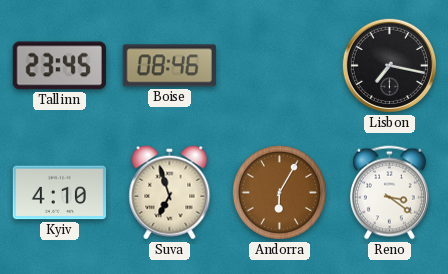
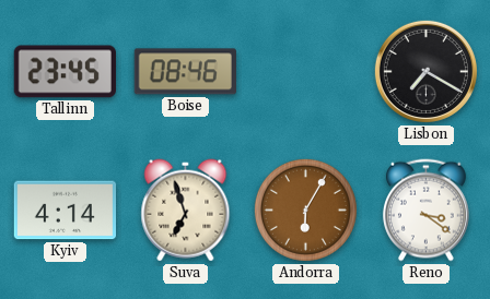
Lisbon: 7:17 -> 7:20 (425, 71)
Kyiv: 4:10 -> 4:14 (65, 211)
